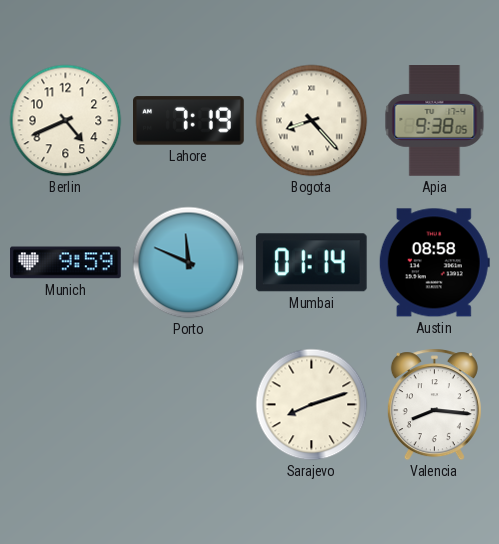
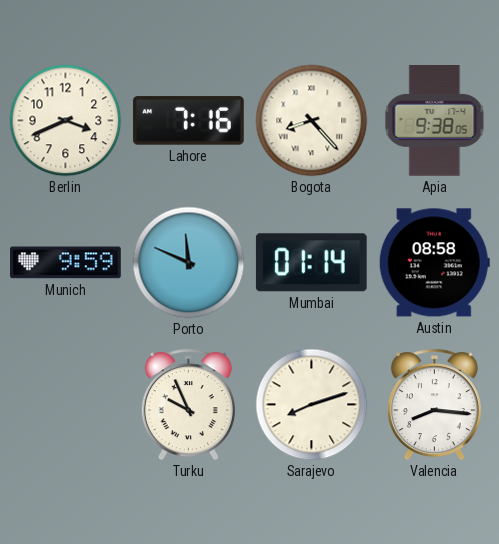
Berlin: 4:41 -> 3:41 (66, 121)
Lahore: 7:19 -> 7:16 (189, 121)
Turku: none -> 9:56 (188, 405)
